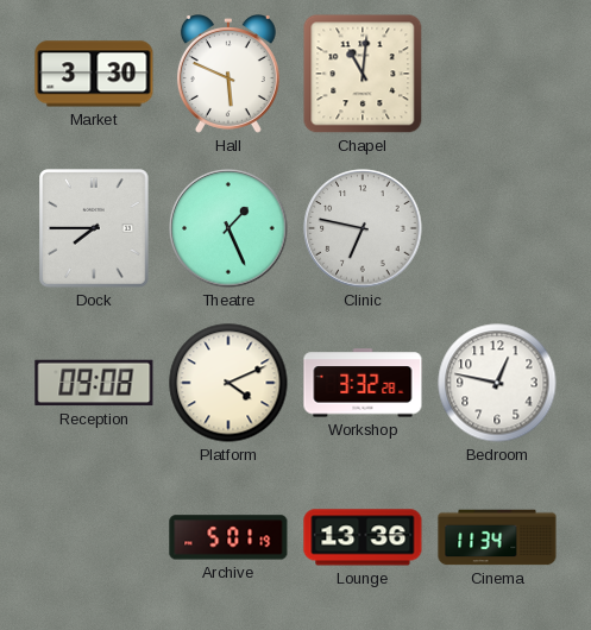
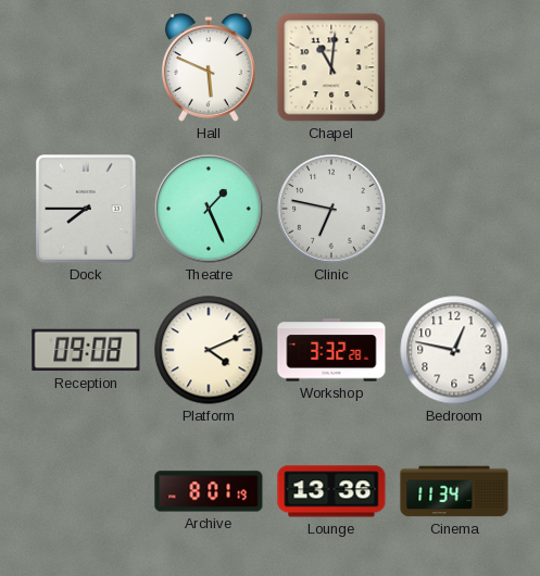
Market: 3:30 -> none (94, 74)
Archive: 5:01 -> 8:01 (209, 491)
